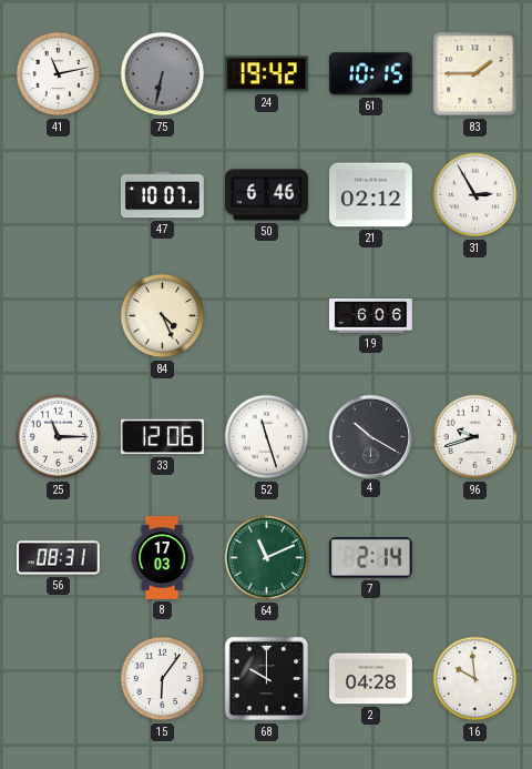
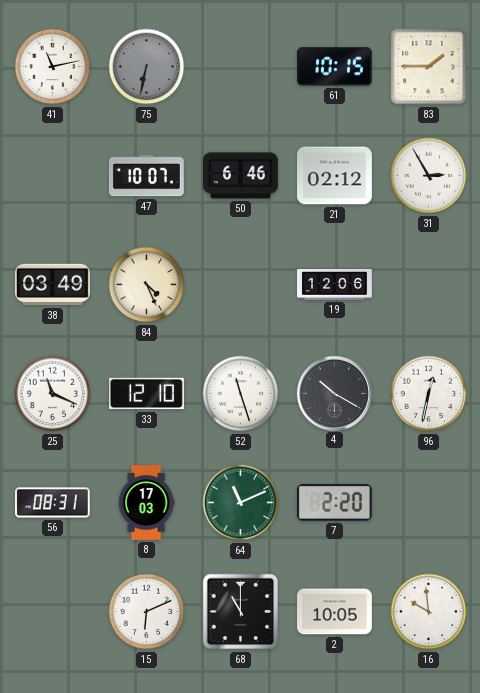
24: 19:42 -> none (266, 74)
38: none -> 03:49 (53, 285)
19: 6:06 -> 12:06 (335, 284)
25: 11:15 -> 11:19 (53, 394)
33: 12:06 -> 12:10 (147, 394)
96: 9:42 -> 12:32 (429, 394)
7: 2:14 -> 2:20 (334, 503)
15: 6:06 -> 6:11 (147, 612)
68: 10:00 -> 11:00 (241, 612)
2: 04:28 -> 10:05 (335, 612)
